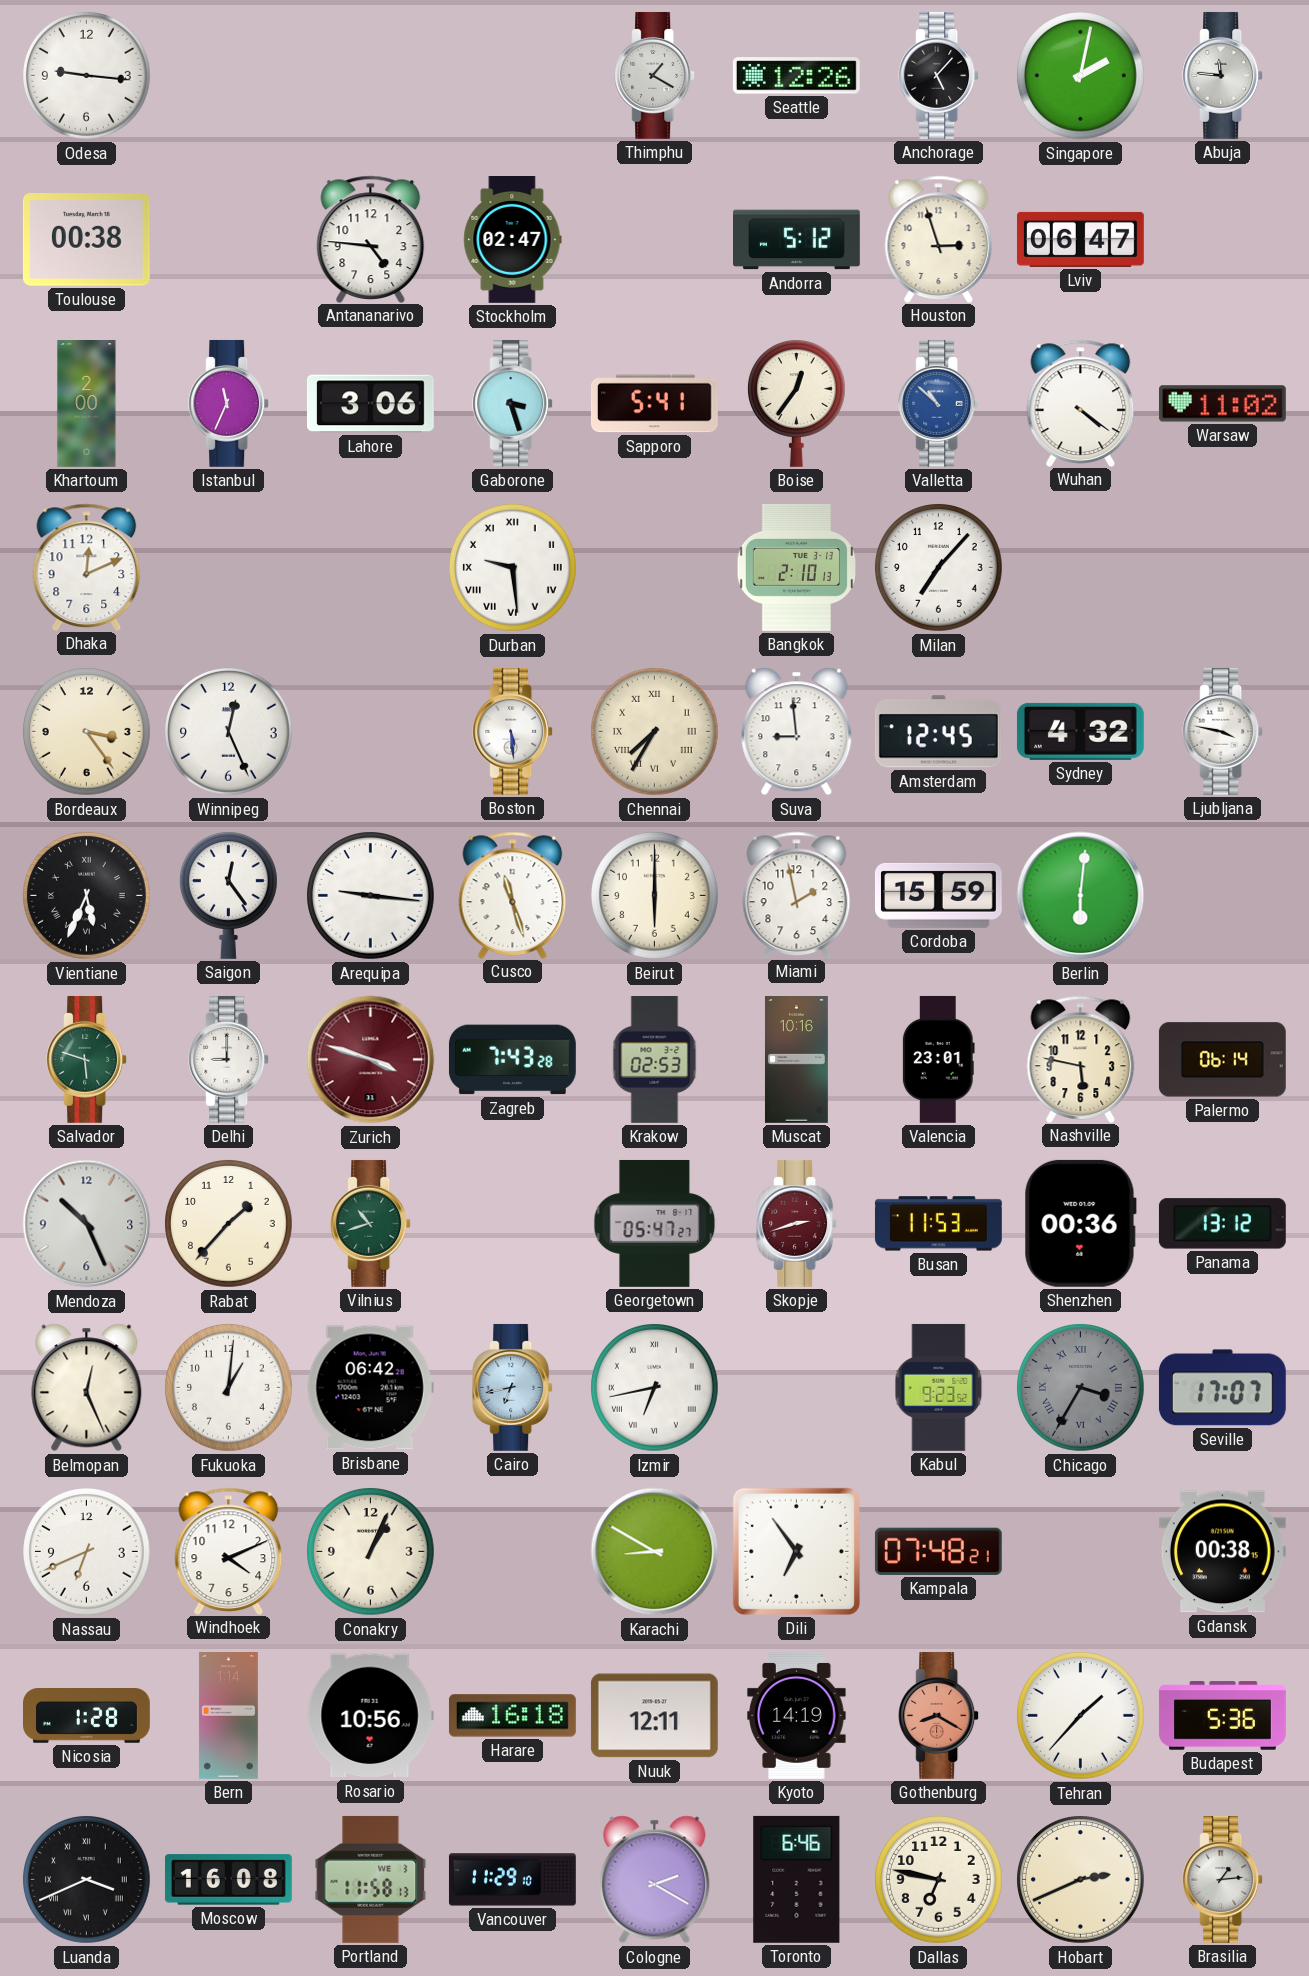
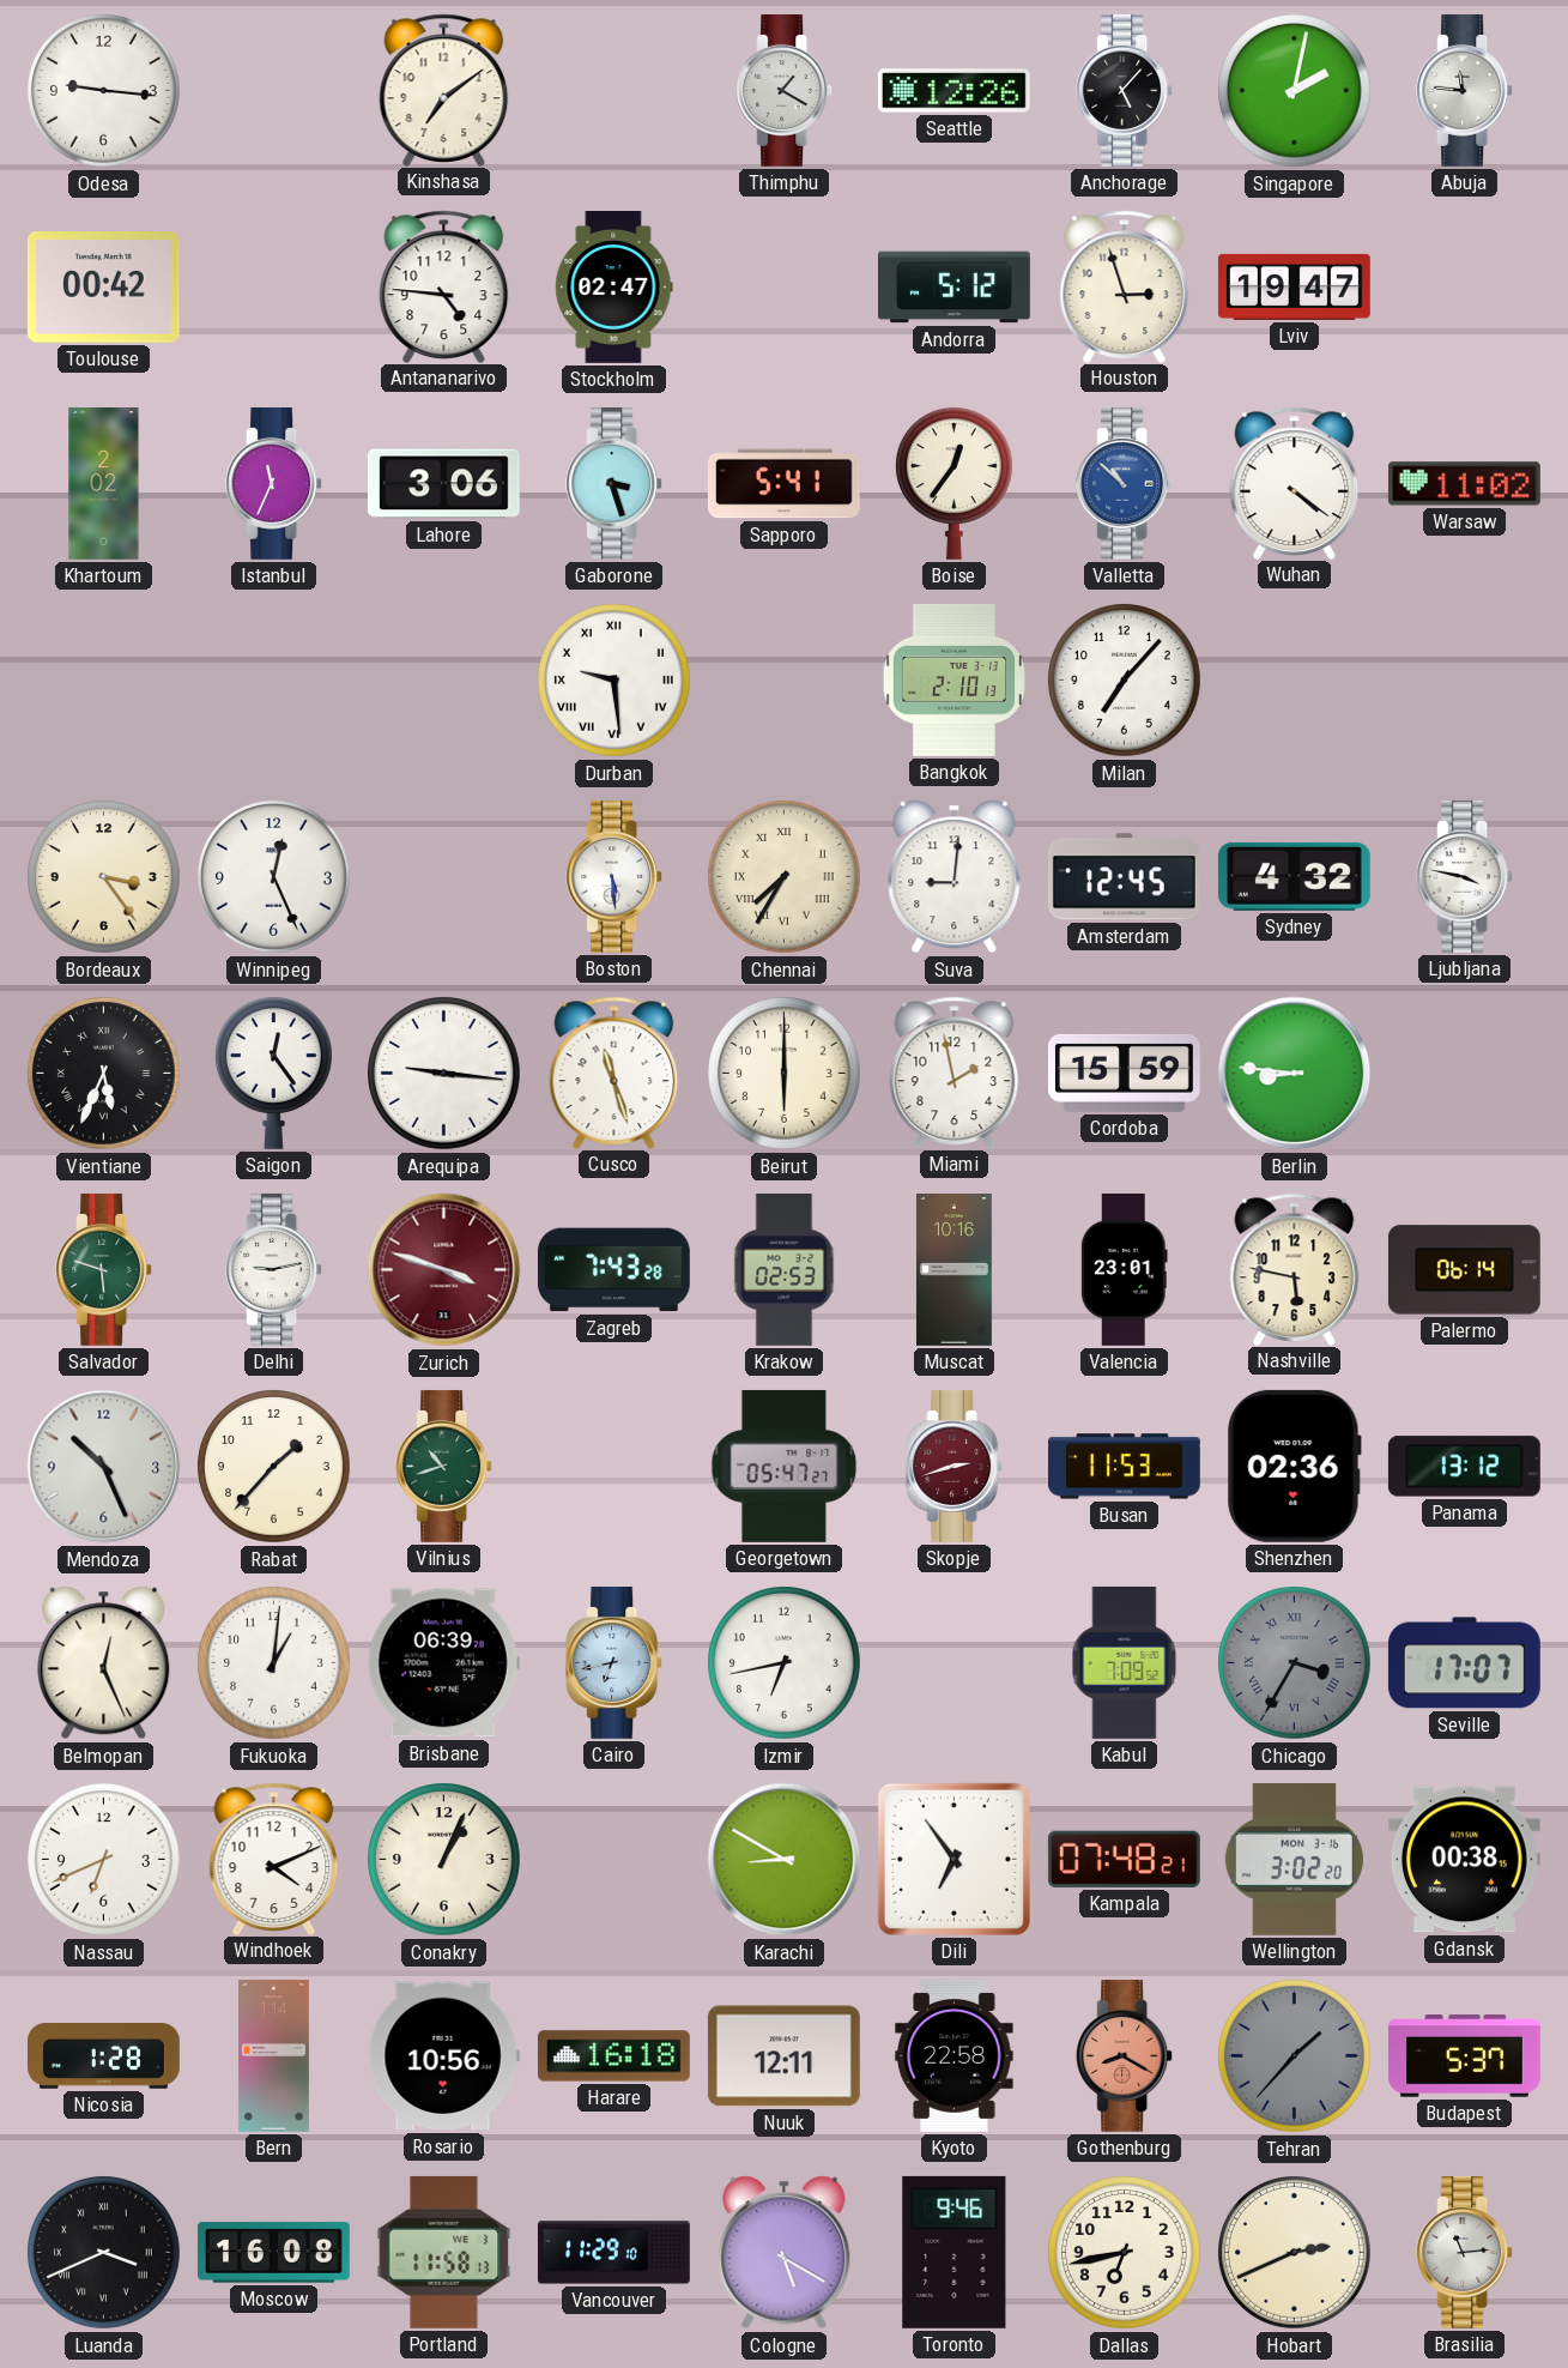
Kinshasa: none -> 7:09 (444, 90)
Toulouse: 00:38 -> 00:42 (103, 288)
Lviv: 06:47 -> 19:47 (1294, 286)
Khartoum: 2:00 -> 2:02 (104, 484)
Dhaka: 12:11 -> none (87, 567)
Suva: 8:59 -> 9:01 (955, 877)
Berlin: 6:01 -> 8:46 (1295, 1074)
Delhi: 9:00 -> 9:13 (274, 1269)
Shenzhen: 00:36 -> 02:36 (1294, 1466)
Brisbane: 06:42 -> 06:39 (443, 1663)
Izmir numerals: Roman -> Arabic (785, 1663)
Kabul: 9:23 -> 7:09 (1125, 1662)
Wellington: none -> 3:02 (1294, 1859)
Kyoto: 14:19 -> 22:58 (955, 2055)
Tehran dial: white -> grey (1295, 2056)
Budapest: 5:36 -> 5:37 (1464, 2056)
Cologne: 2:20 -> 5:20 (785, 2253)
Toronto: 6:46 -> 9:46 (955, 2252)
Dallas: 6:47 -> 6:43 (1125, 2253)
Brasilia: 1:14 -> 11:14 (1465, 2252)
